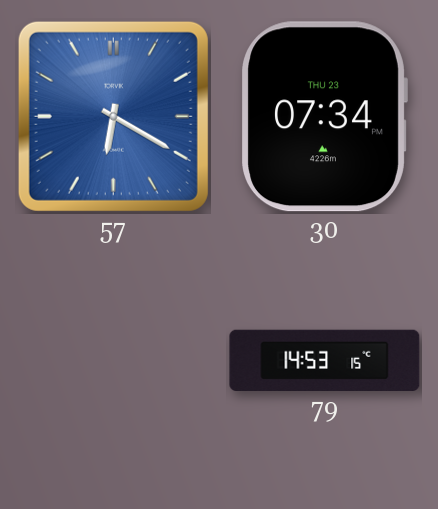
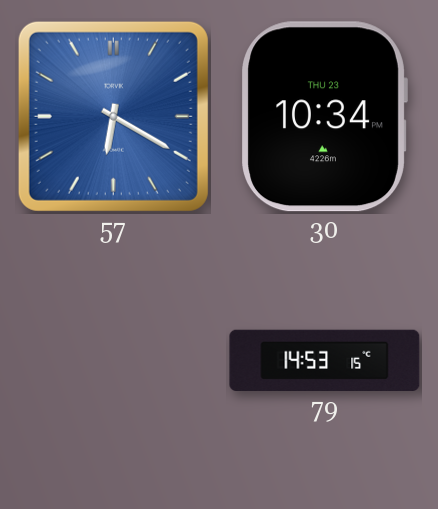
30: 07:34 -> 10:34 (324, 117)
